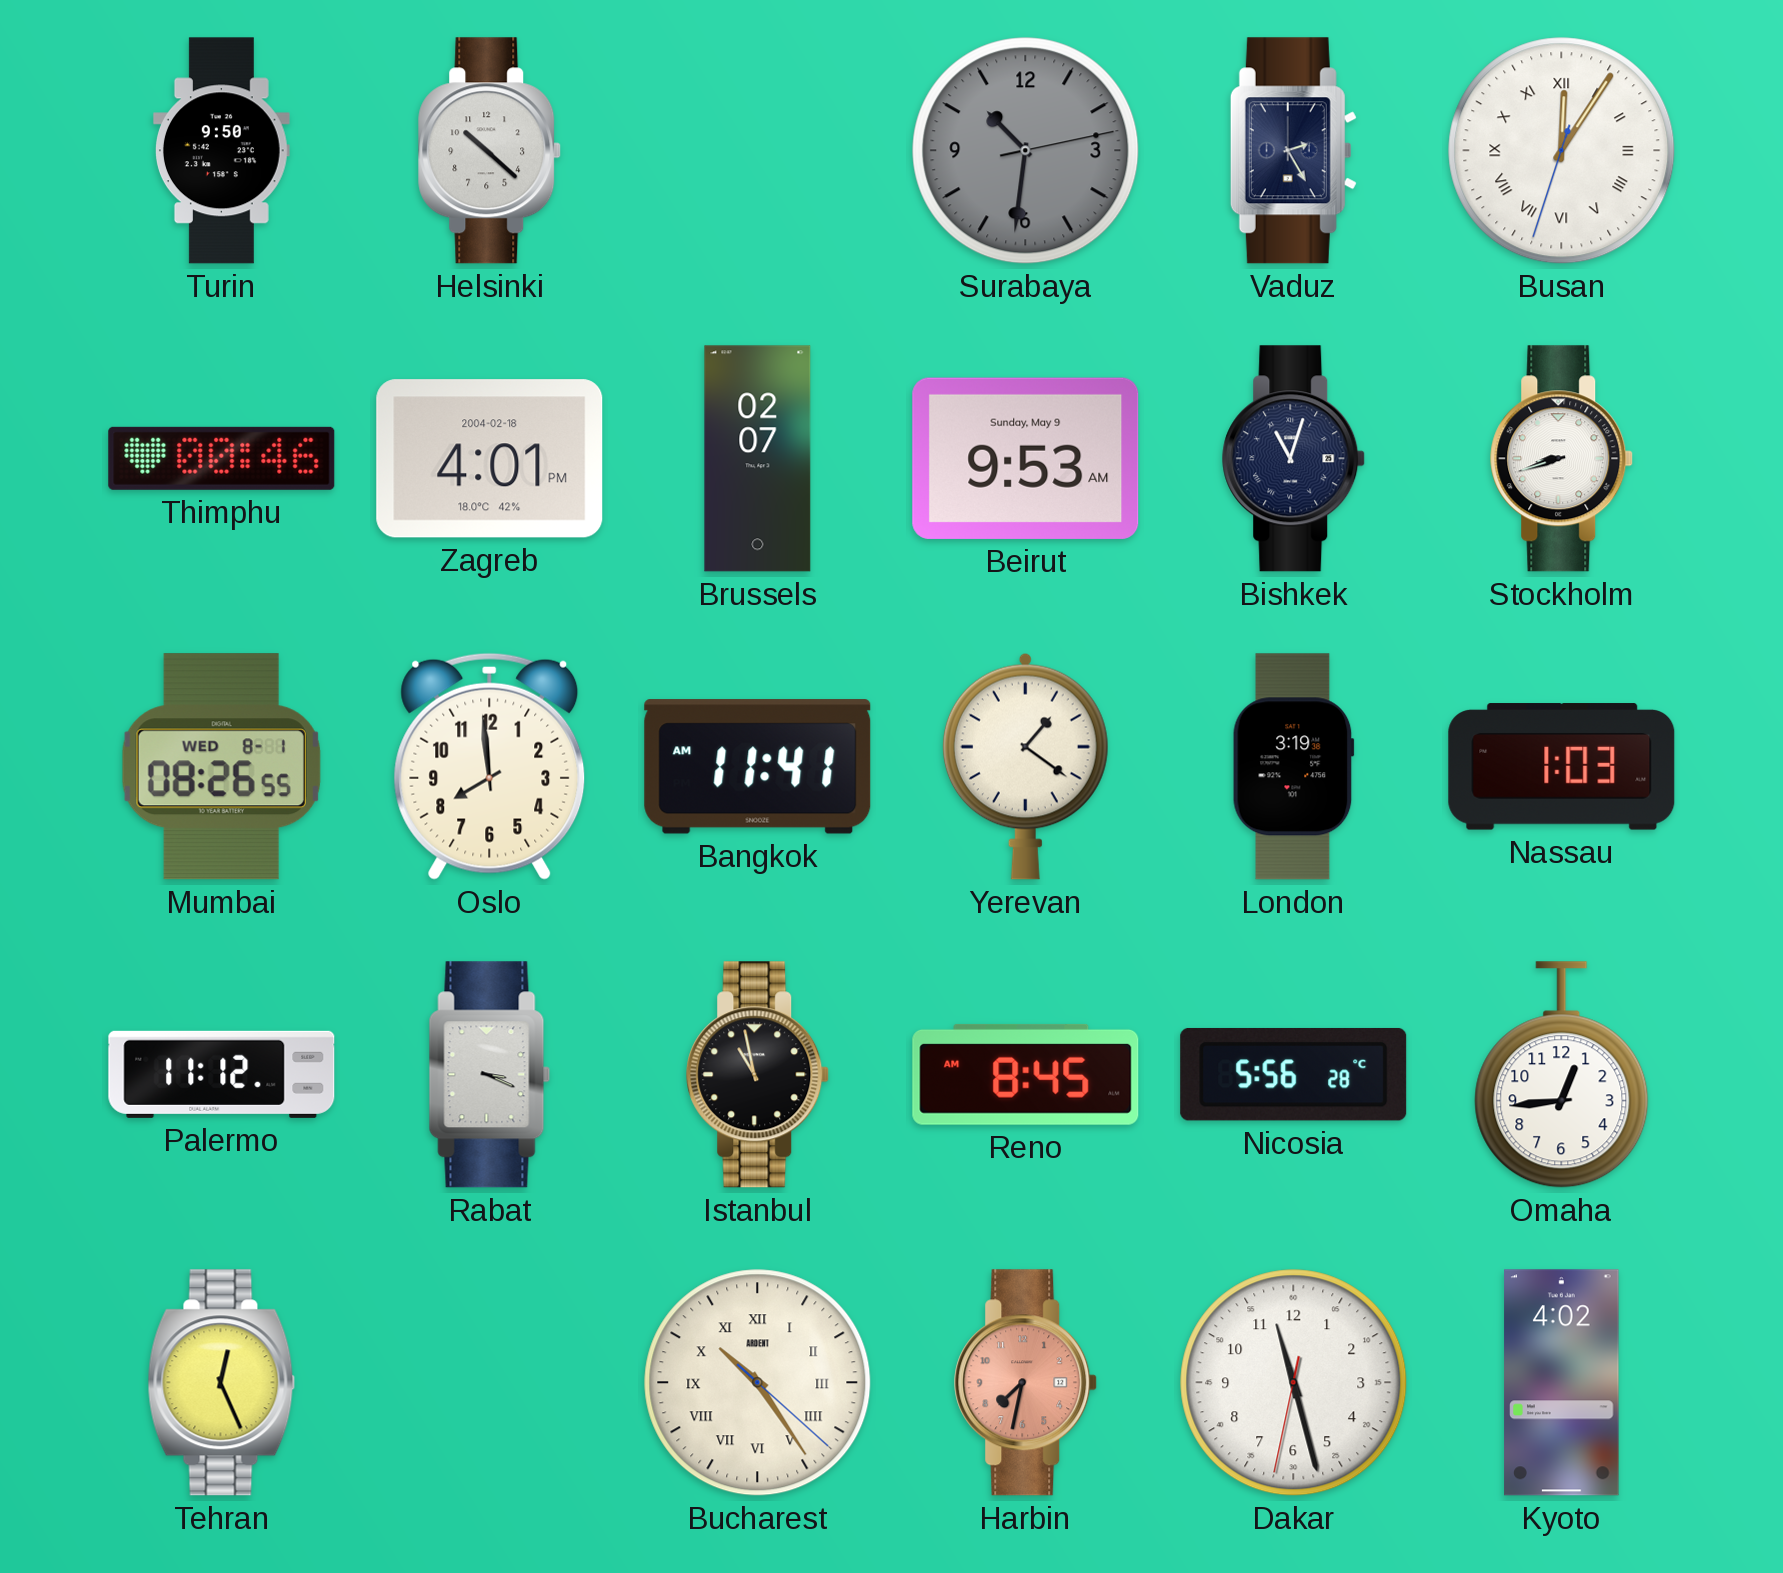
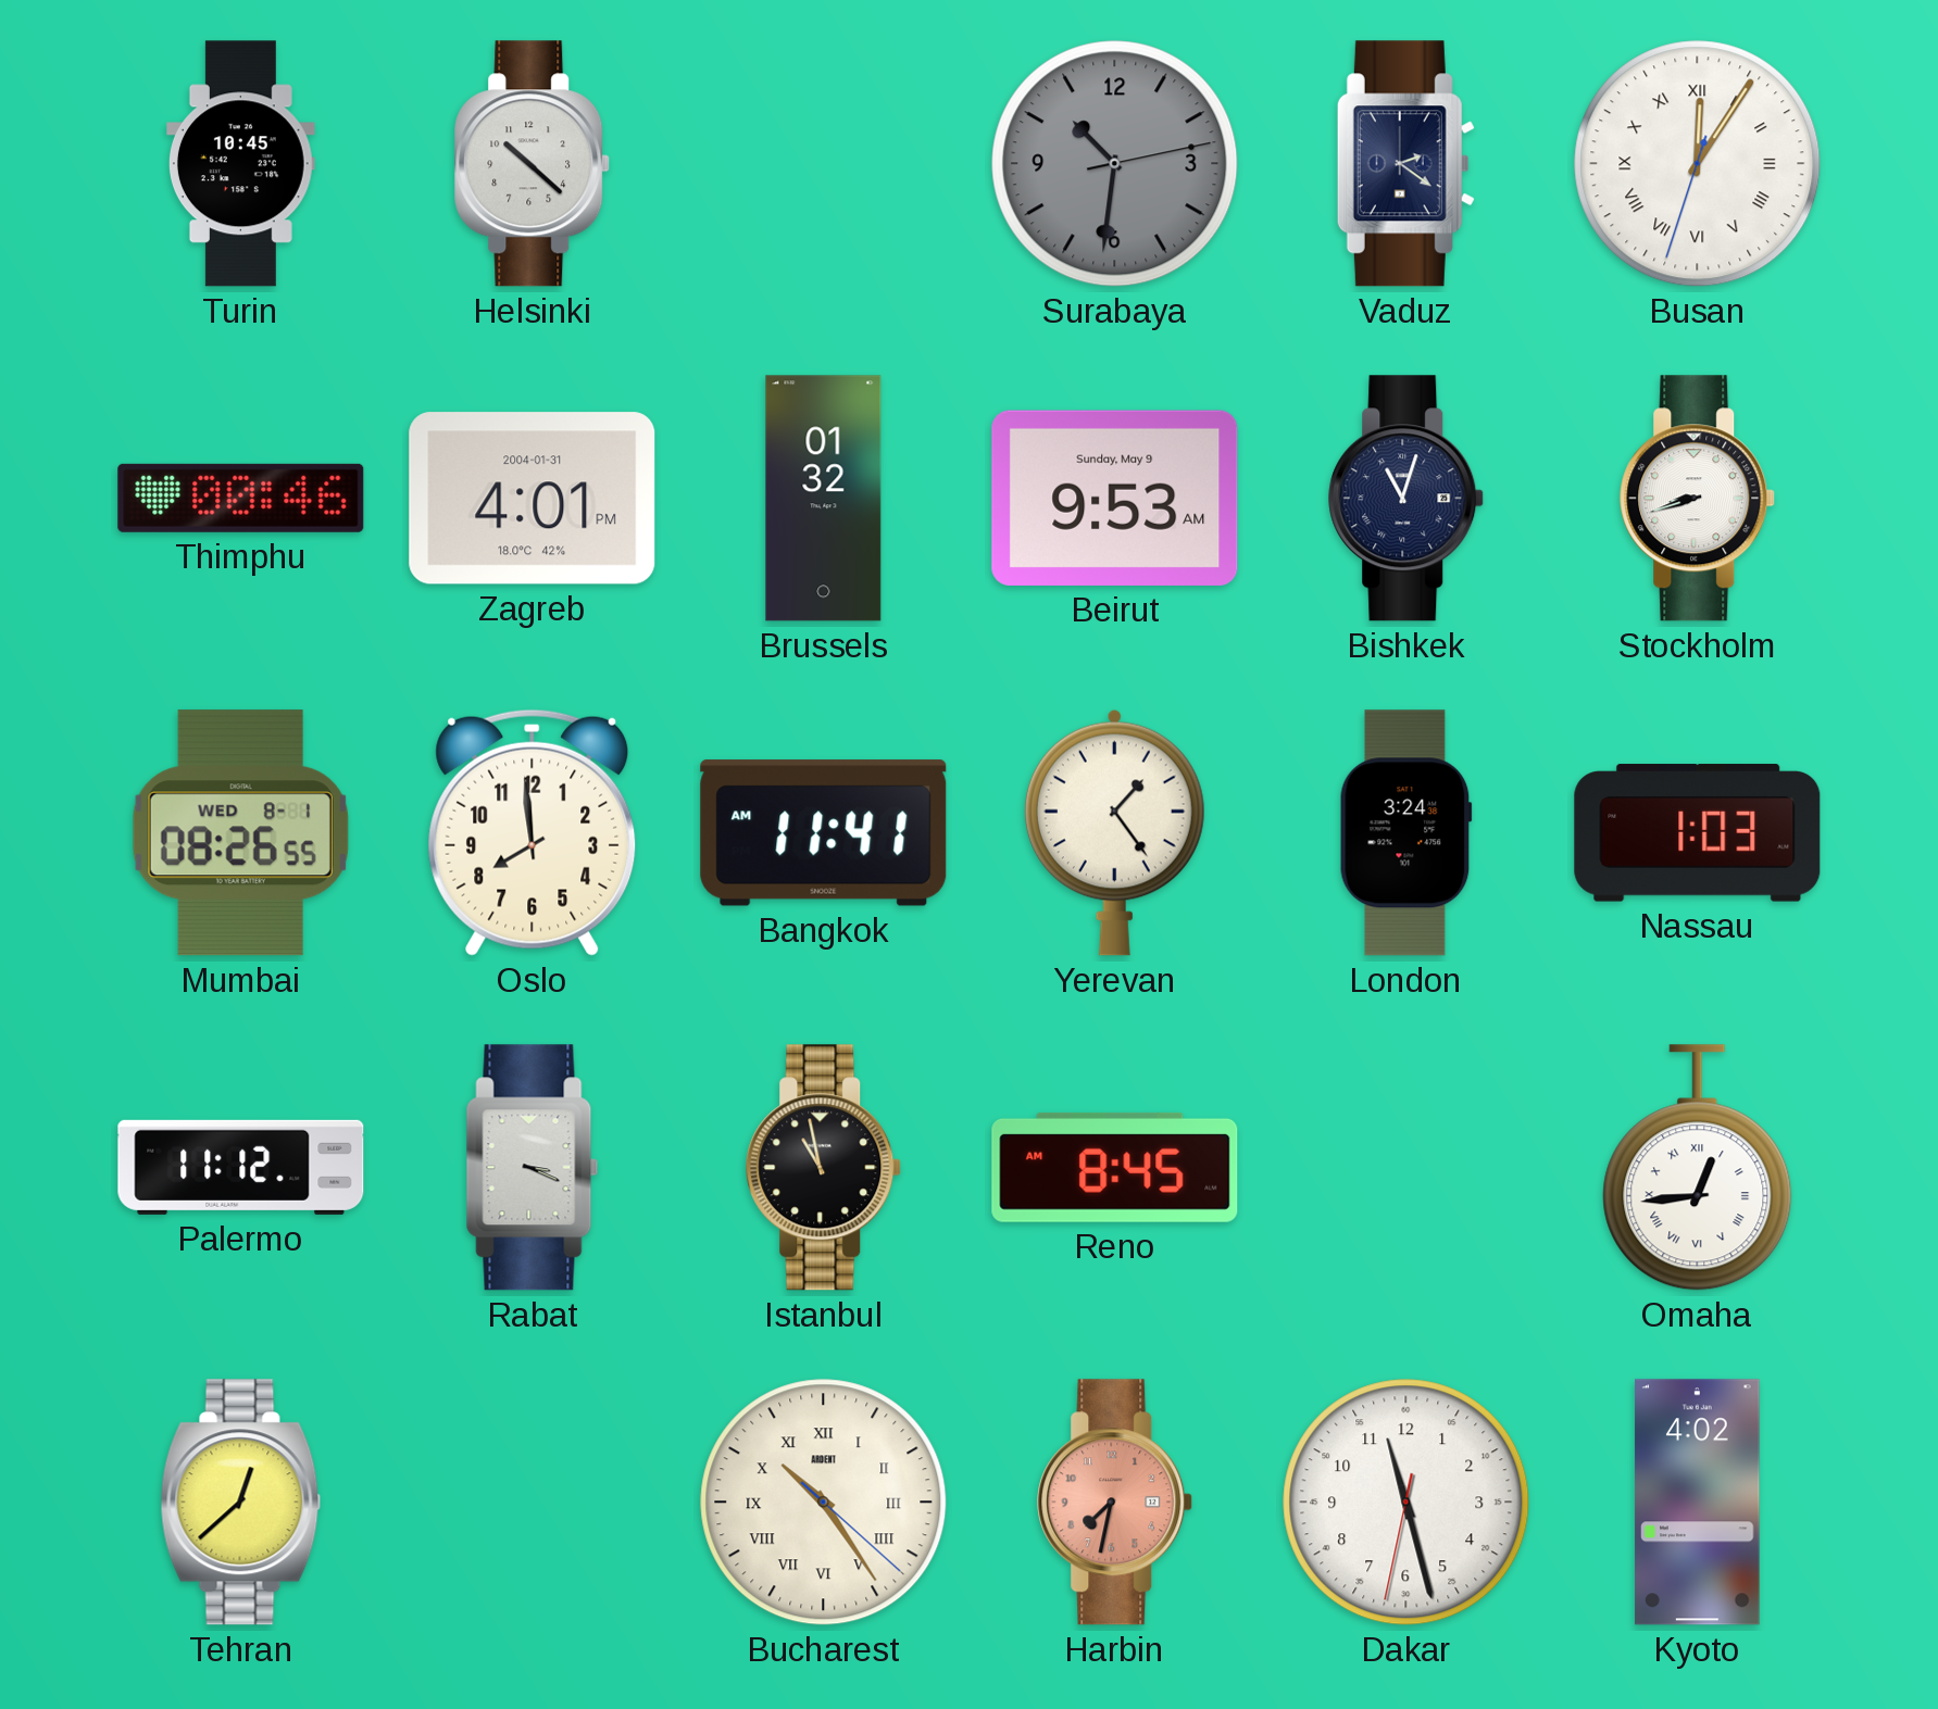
Turin: 9:50 -> 10:45 (240, 164)
Vaduz: 2:25 -> 2:21 (1405, 164)
Zagreb date: 2004-02-18 -> 2004-01-31 (533, 499)
Brussels: 02:07 -> 01:32 (824, 499)
Yerevan: 1:21 -> 1:24 (1114, 832)
London: 3:19 -> 3:24 (1405, 833)
Nicosia: 5:56 -> none (1294, 1074)
Omaha numerals: Arabic -> Roman (1698, 1168)
Tehran: 12:26 -> 12:38 (241, 1503)
